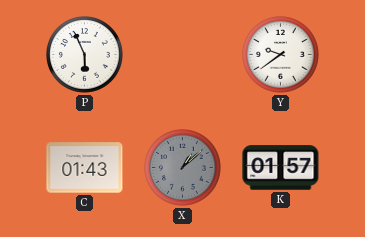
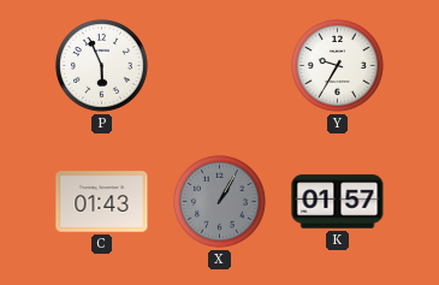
Y: 9:39 -> 9:35 (338, 66)
X: 1:08 -> 1:05 (220, 202)
